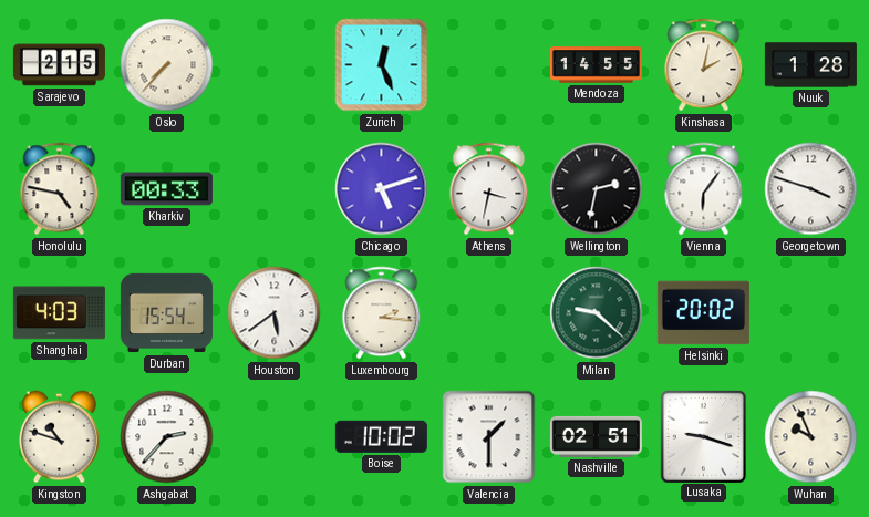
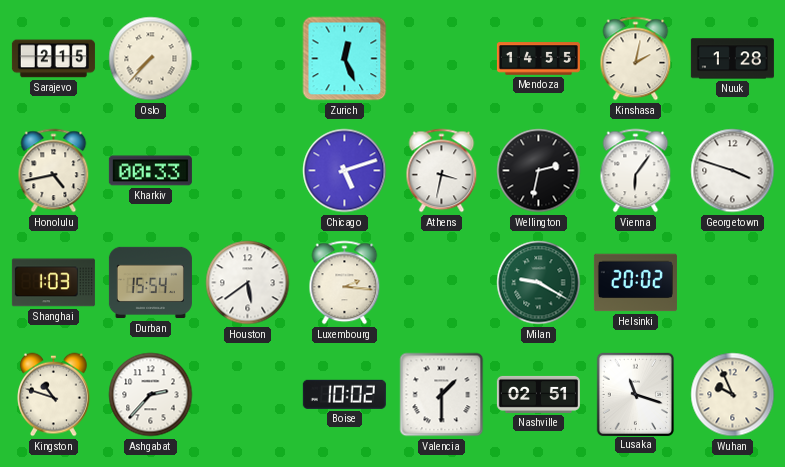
Honolulu: 4:47 -> 4:43 (54, 171)
Shanghai: 4:03 -> 1:03 (53, 283)
Milan: 9:22 -> 9:20 (539, 283)
Lusaka: 9:18 -> 11:18 (635, 394)
